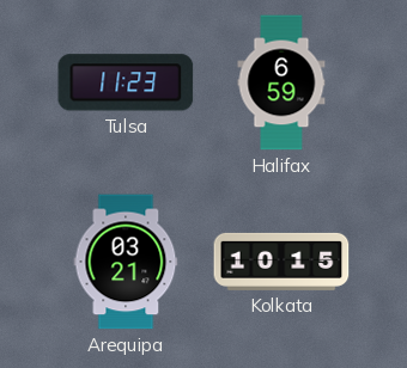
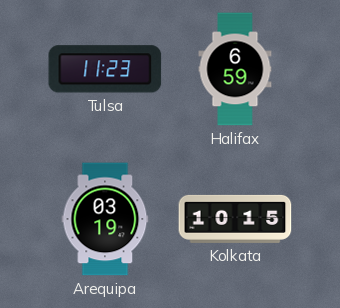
Arequipa: 03:21 -> 03:19 (105, 219)
